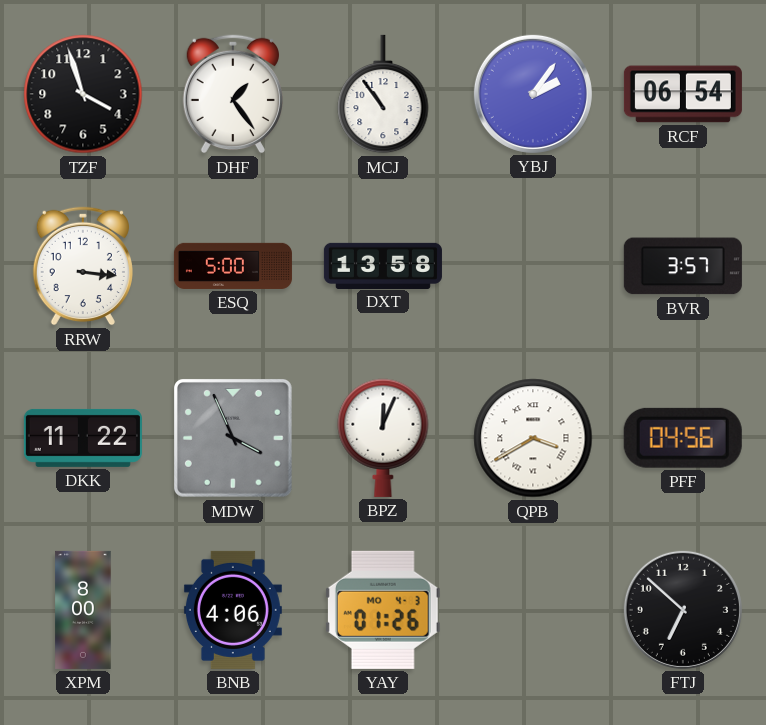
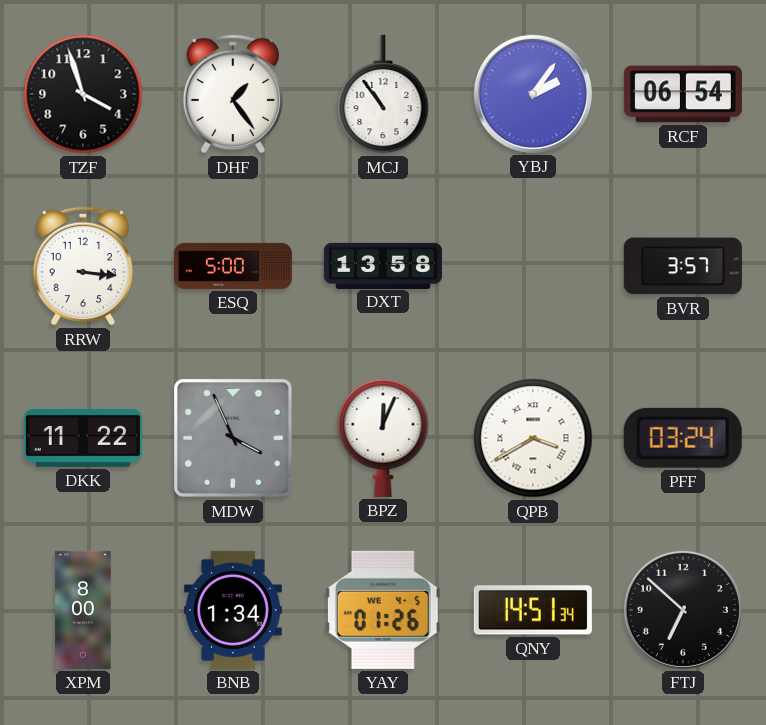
PFF: 04:56 -> 03:24 (683, 438)
BNB: 4:06 -> 1:34 (233, 610)
YAY date: MO 4-3 -> WE 4-5 (383, 610)
QNY: none -> 14:51 (533, 610)
